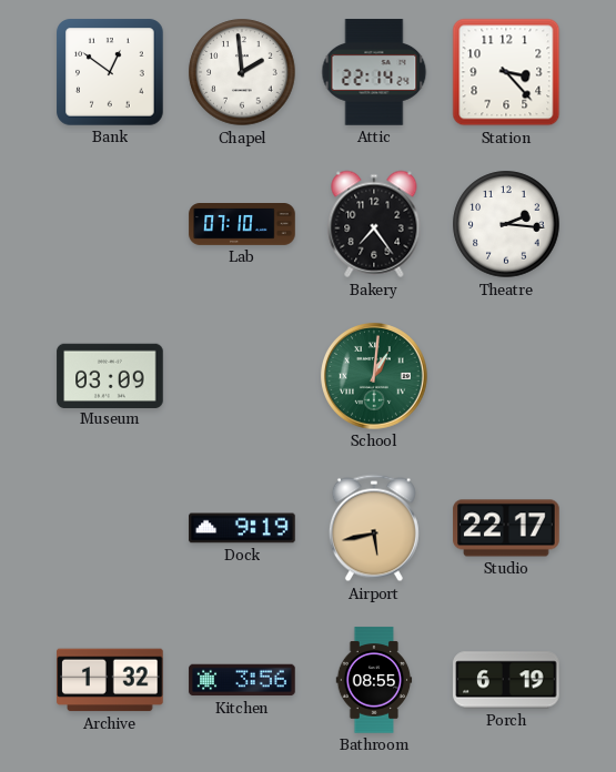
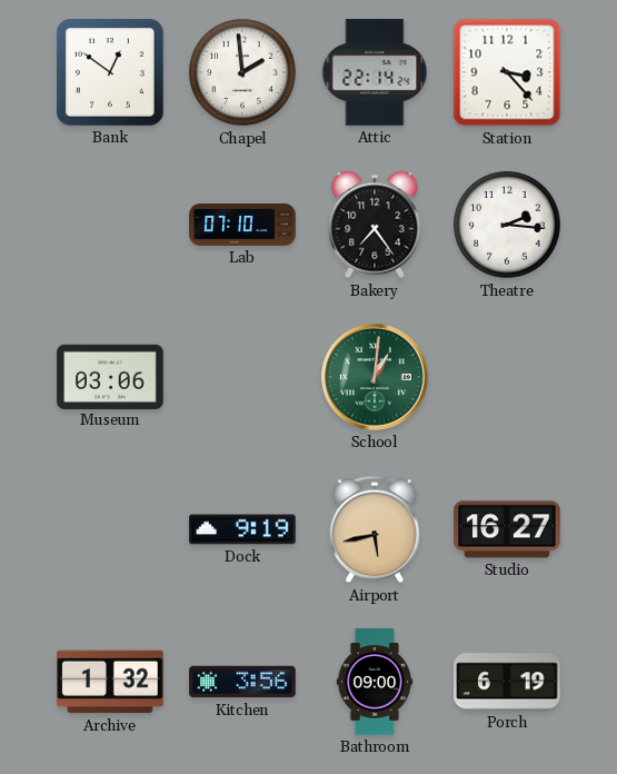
Museum: 03:09 -> 03:06 (110, 376)
Studio: 22:17 -> 16:27 (507, 529)
Bathroom: 08:55 -> 09:00 (375, 682)
